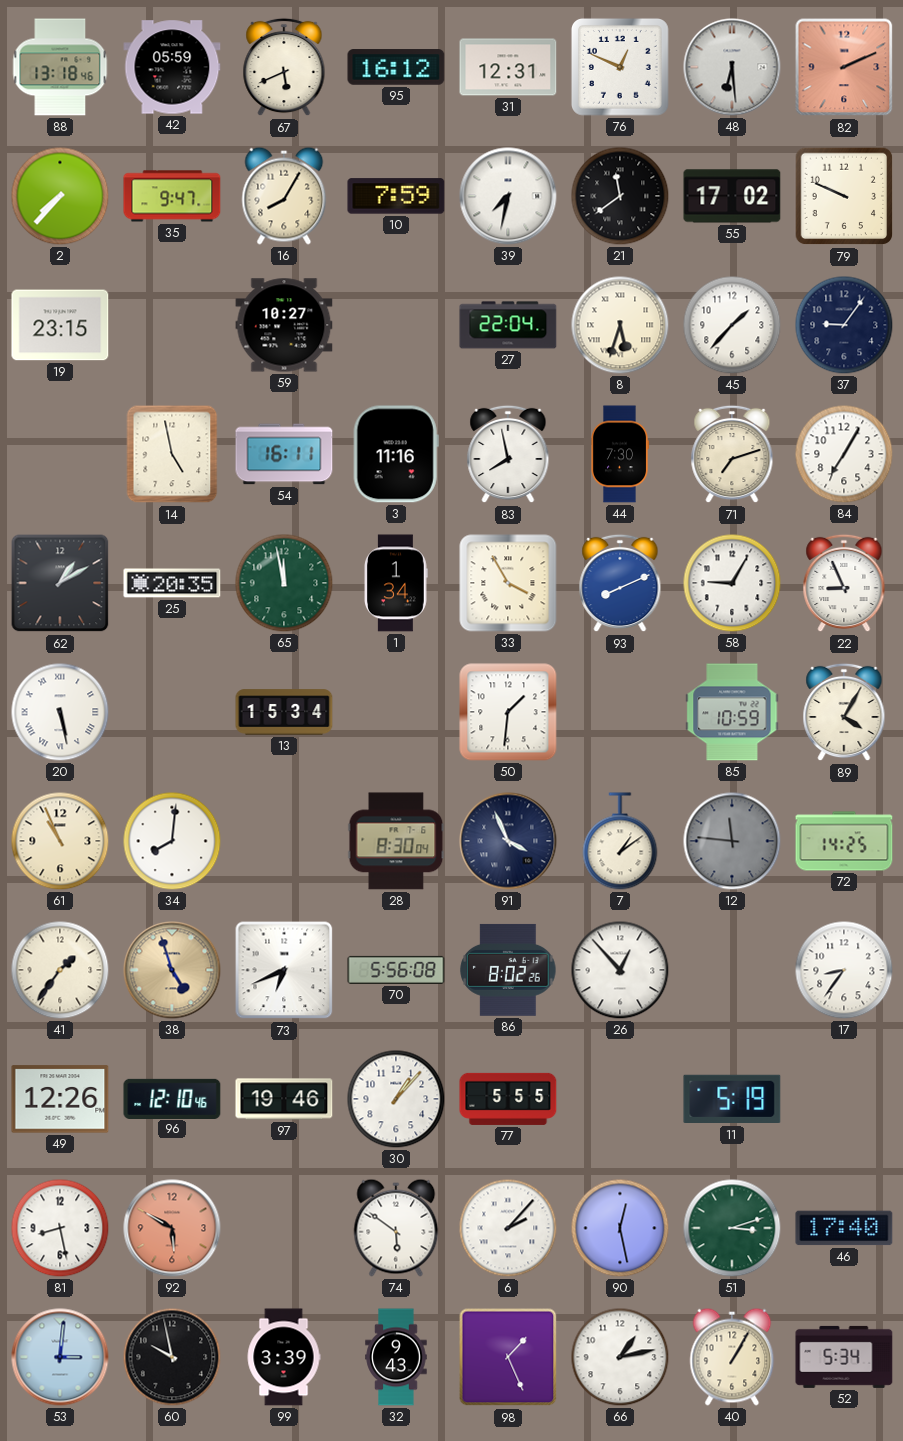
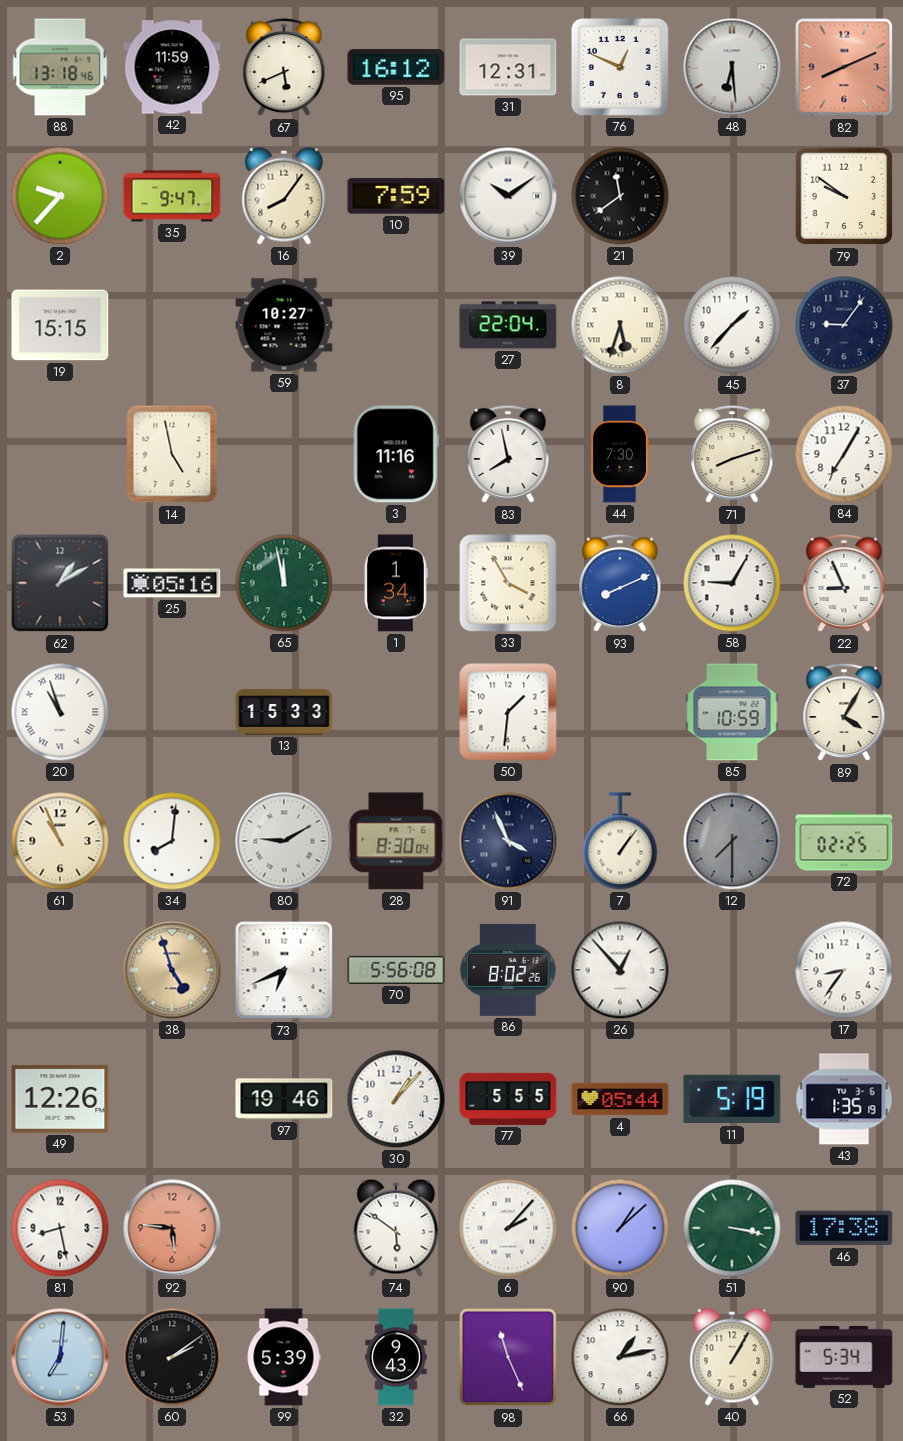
42: 05:59 -> 11:59 (172, 67)
82: 2:11 -> 8:11 (844, 67)
2: 7:37 -> 9:37 (60, 196)
16: 8:05 -> 8:06 (284, 196)
39: 7:32 -> 10:09 (508, 196)
55: 17:02 -> none (732, 196)
79: 9:49 -> 9:51 (844, 196)
19: 23:15 -> 15:15 (60, 325)
54: 16:11 -> none (284, 454)
71: 7:12 -> 8:12 (732, 454)
25: 20:35 -> 05:16 (172, 583)
20: 5:28 -> 10:57 (60, 712)
13: 15:34 -> 15:33 (284, 712)
80: none -> 9:10 (284, 841)
7: 1:09 -> 1:06 (620, 841)
12: 11:46 -> 7:30 (732, 841)
72: 14:25 -> 02:25 (844, 841)
41: 1:36 -> none (60, 970)
96: 12:10 -> none (172, 1098)
4: none -> 05:44 (620, 1099)
43: none -> 1:35 (844, 1099)
92: 5:50 -> 5:46 (172, 1228)
90: 12:28 -> 1:08 (620, 1228)
51: 3:12 -> 3:17 (732, 1228)
46: 17:40 -> 17:38 (844, 1228)
53: 3:01 -> 7:01 (60, 1357)
60: 9:58 -> 2:09 (172, 1357)
99: 3:39 -> 5:39 (284, 1357)
98: 1:26 -> 11:26 (508, 1357)
